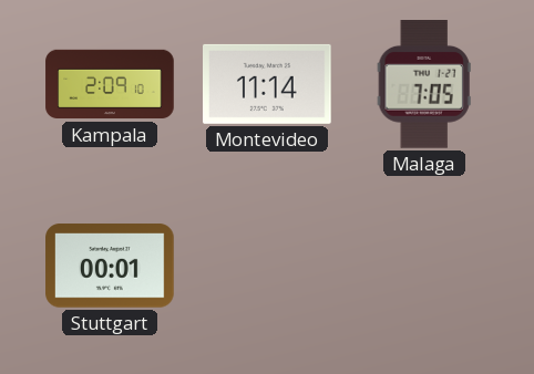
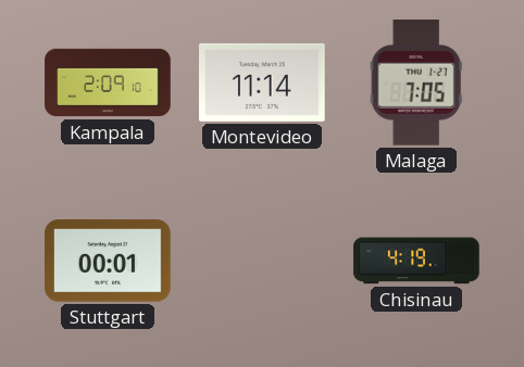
Chisinau: none -> 4:19 (416, 261)
